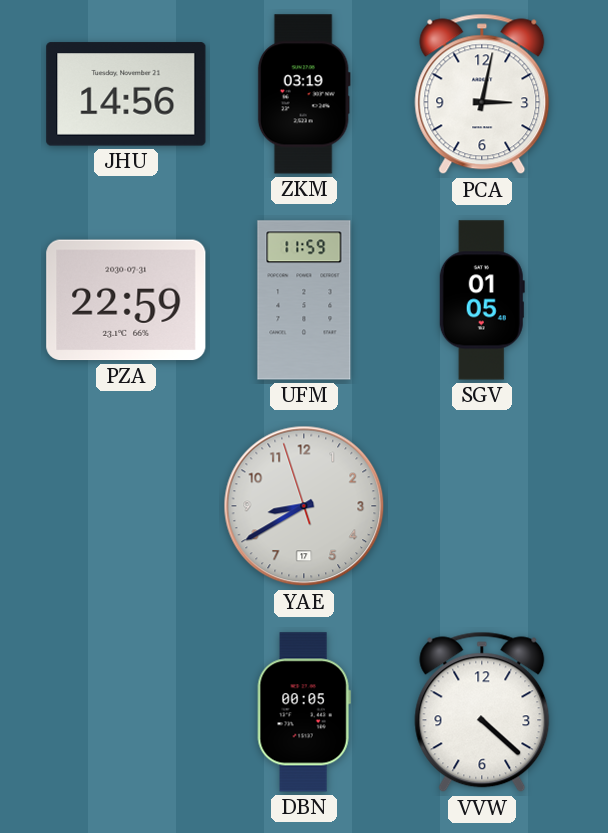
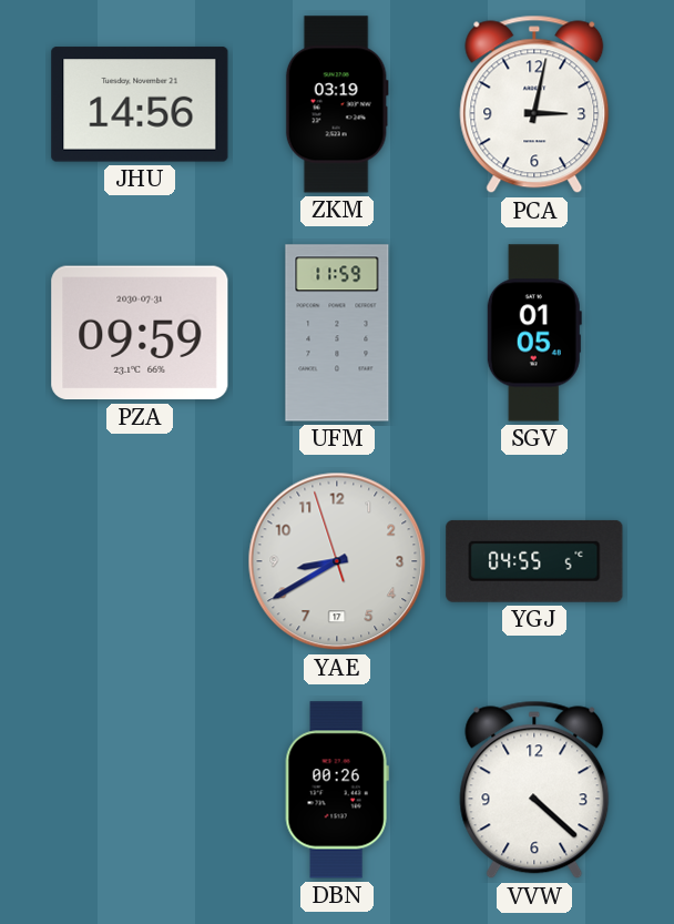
PZA: 22:59 -> 09:59 (140, 333)
YGJ: none -> 04:55 (534, 561)
DBN: 00:05 -> 00:26 (337, 790)
